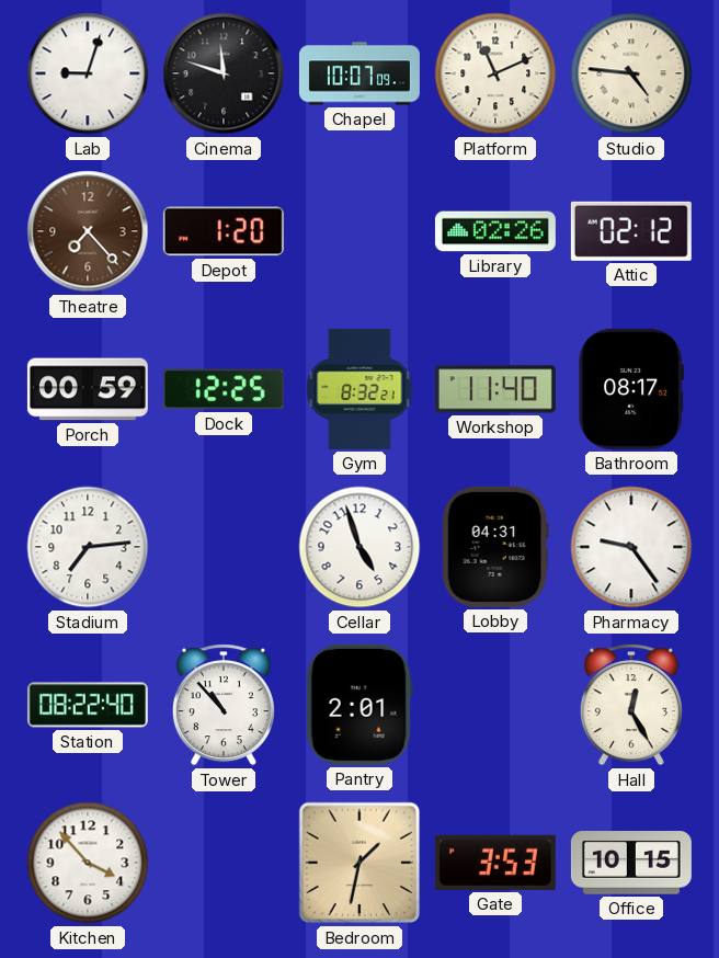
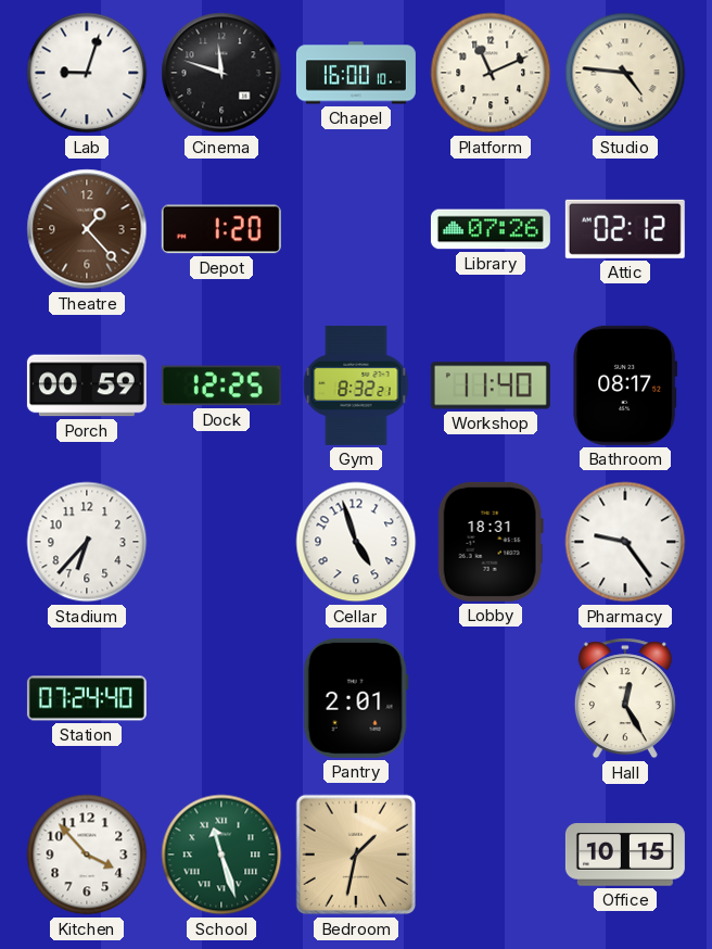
Chapel: 10:07 -> 16:00 (356, 73)
Theatre: 7:23 -> 1:23 (87, 229)
Library: 02:26 -> 07:26 (491, 229)
Stadium: 7:14 -> 6:37 (87, 542)
Lobby: 04:31 -> 18:31 (491, 542)
Station: 08:22 -> 07:24 (87, 698)
Tower: 10:53 -> none (224, 705)
School: none -> 11:27 (221, 855)
Gate: 3:53 -> none (495, 863)
